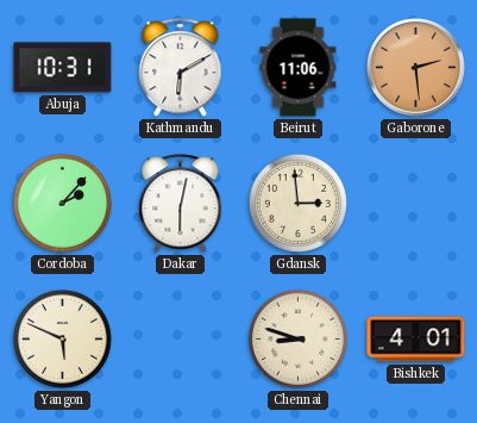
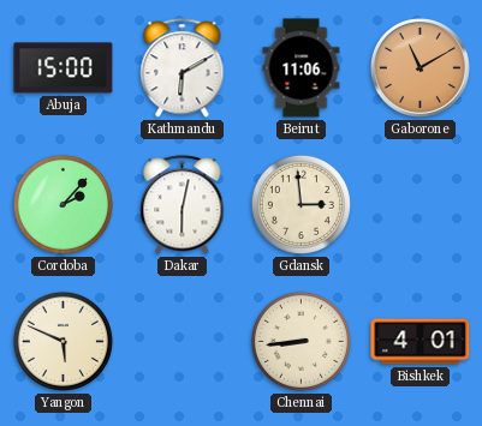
Abuja: 10:31 -> 15:00 (64, 68)
Gaborone: 2:29 -> 11:10 (419, 67)
Chennai: 8:48 -> 8:44 (300, 341)
